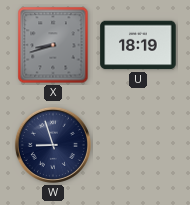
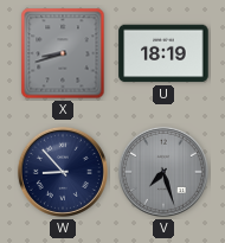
W: 8:57 -> 8:53 (63, 172)
V: none -> 7:27 (163, 172)
